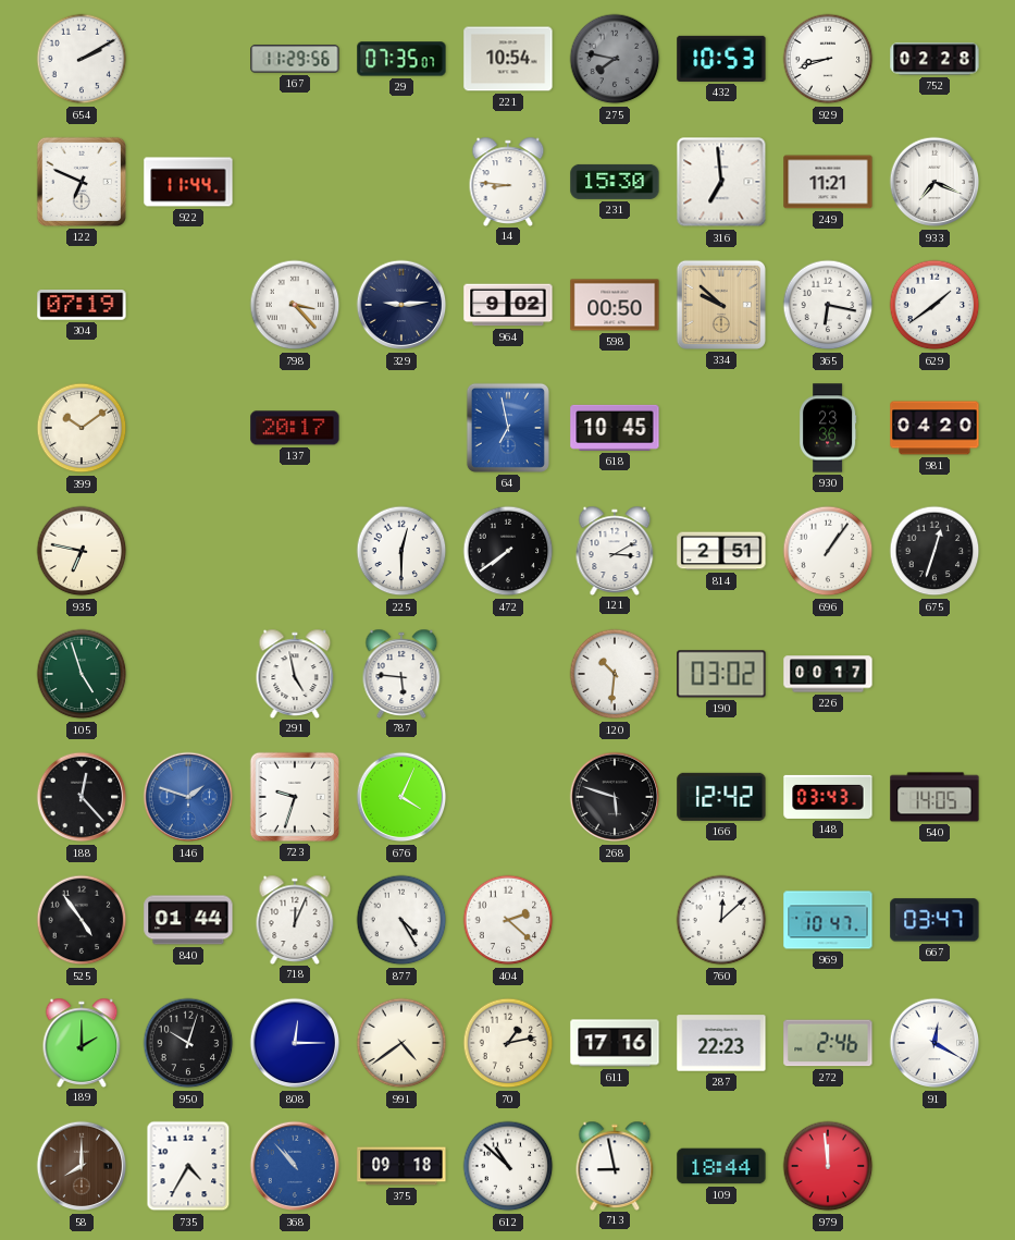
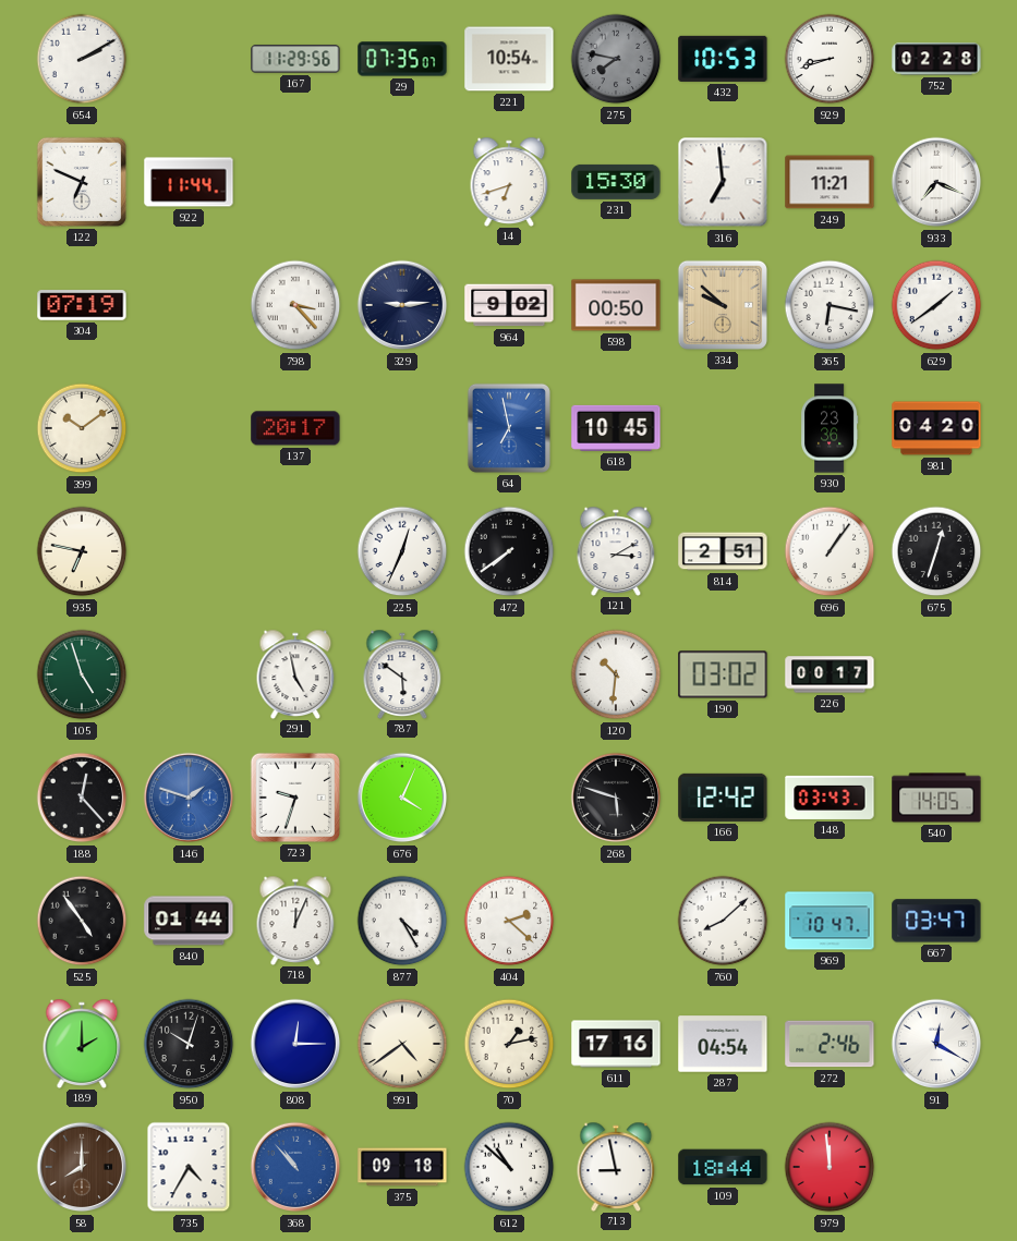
14: 8:46 -> 6:42 (509, 181)
225: 12:30 -> 12:34 (402, 551)
787: 5:46 -> 5:51 (402, 673)
760: 12:08 -> 8:08 (723, 921)
287: 22:23 -> 04:54 (723, 1044)
